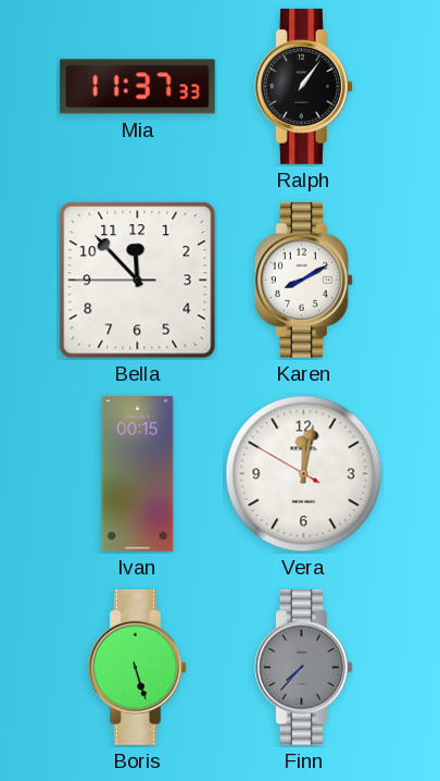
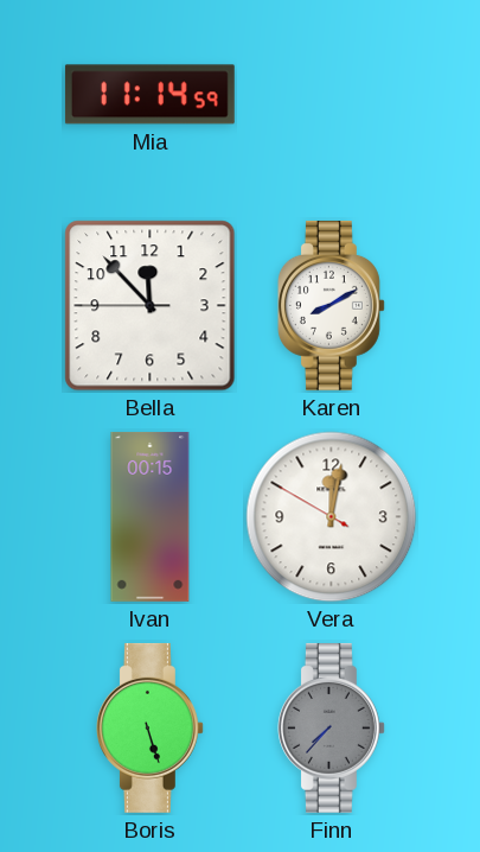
Mia: 11:37 -> 11:14 (149, 95)
Ralph: 1:06 -> none (303, 86)
